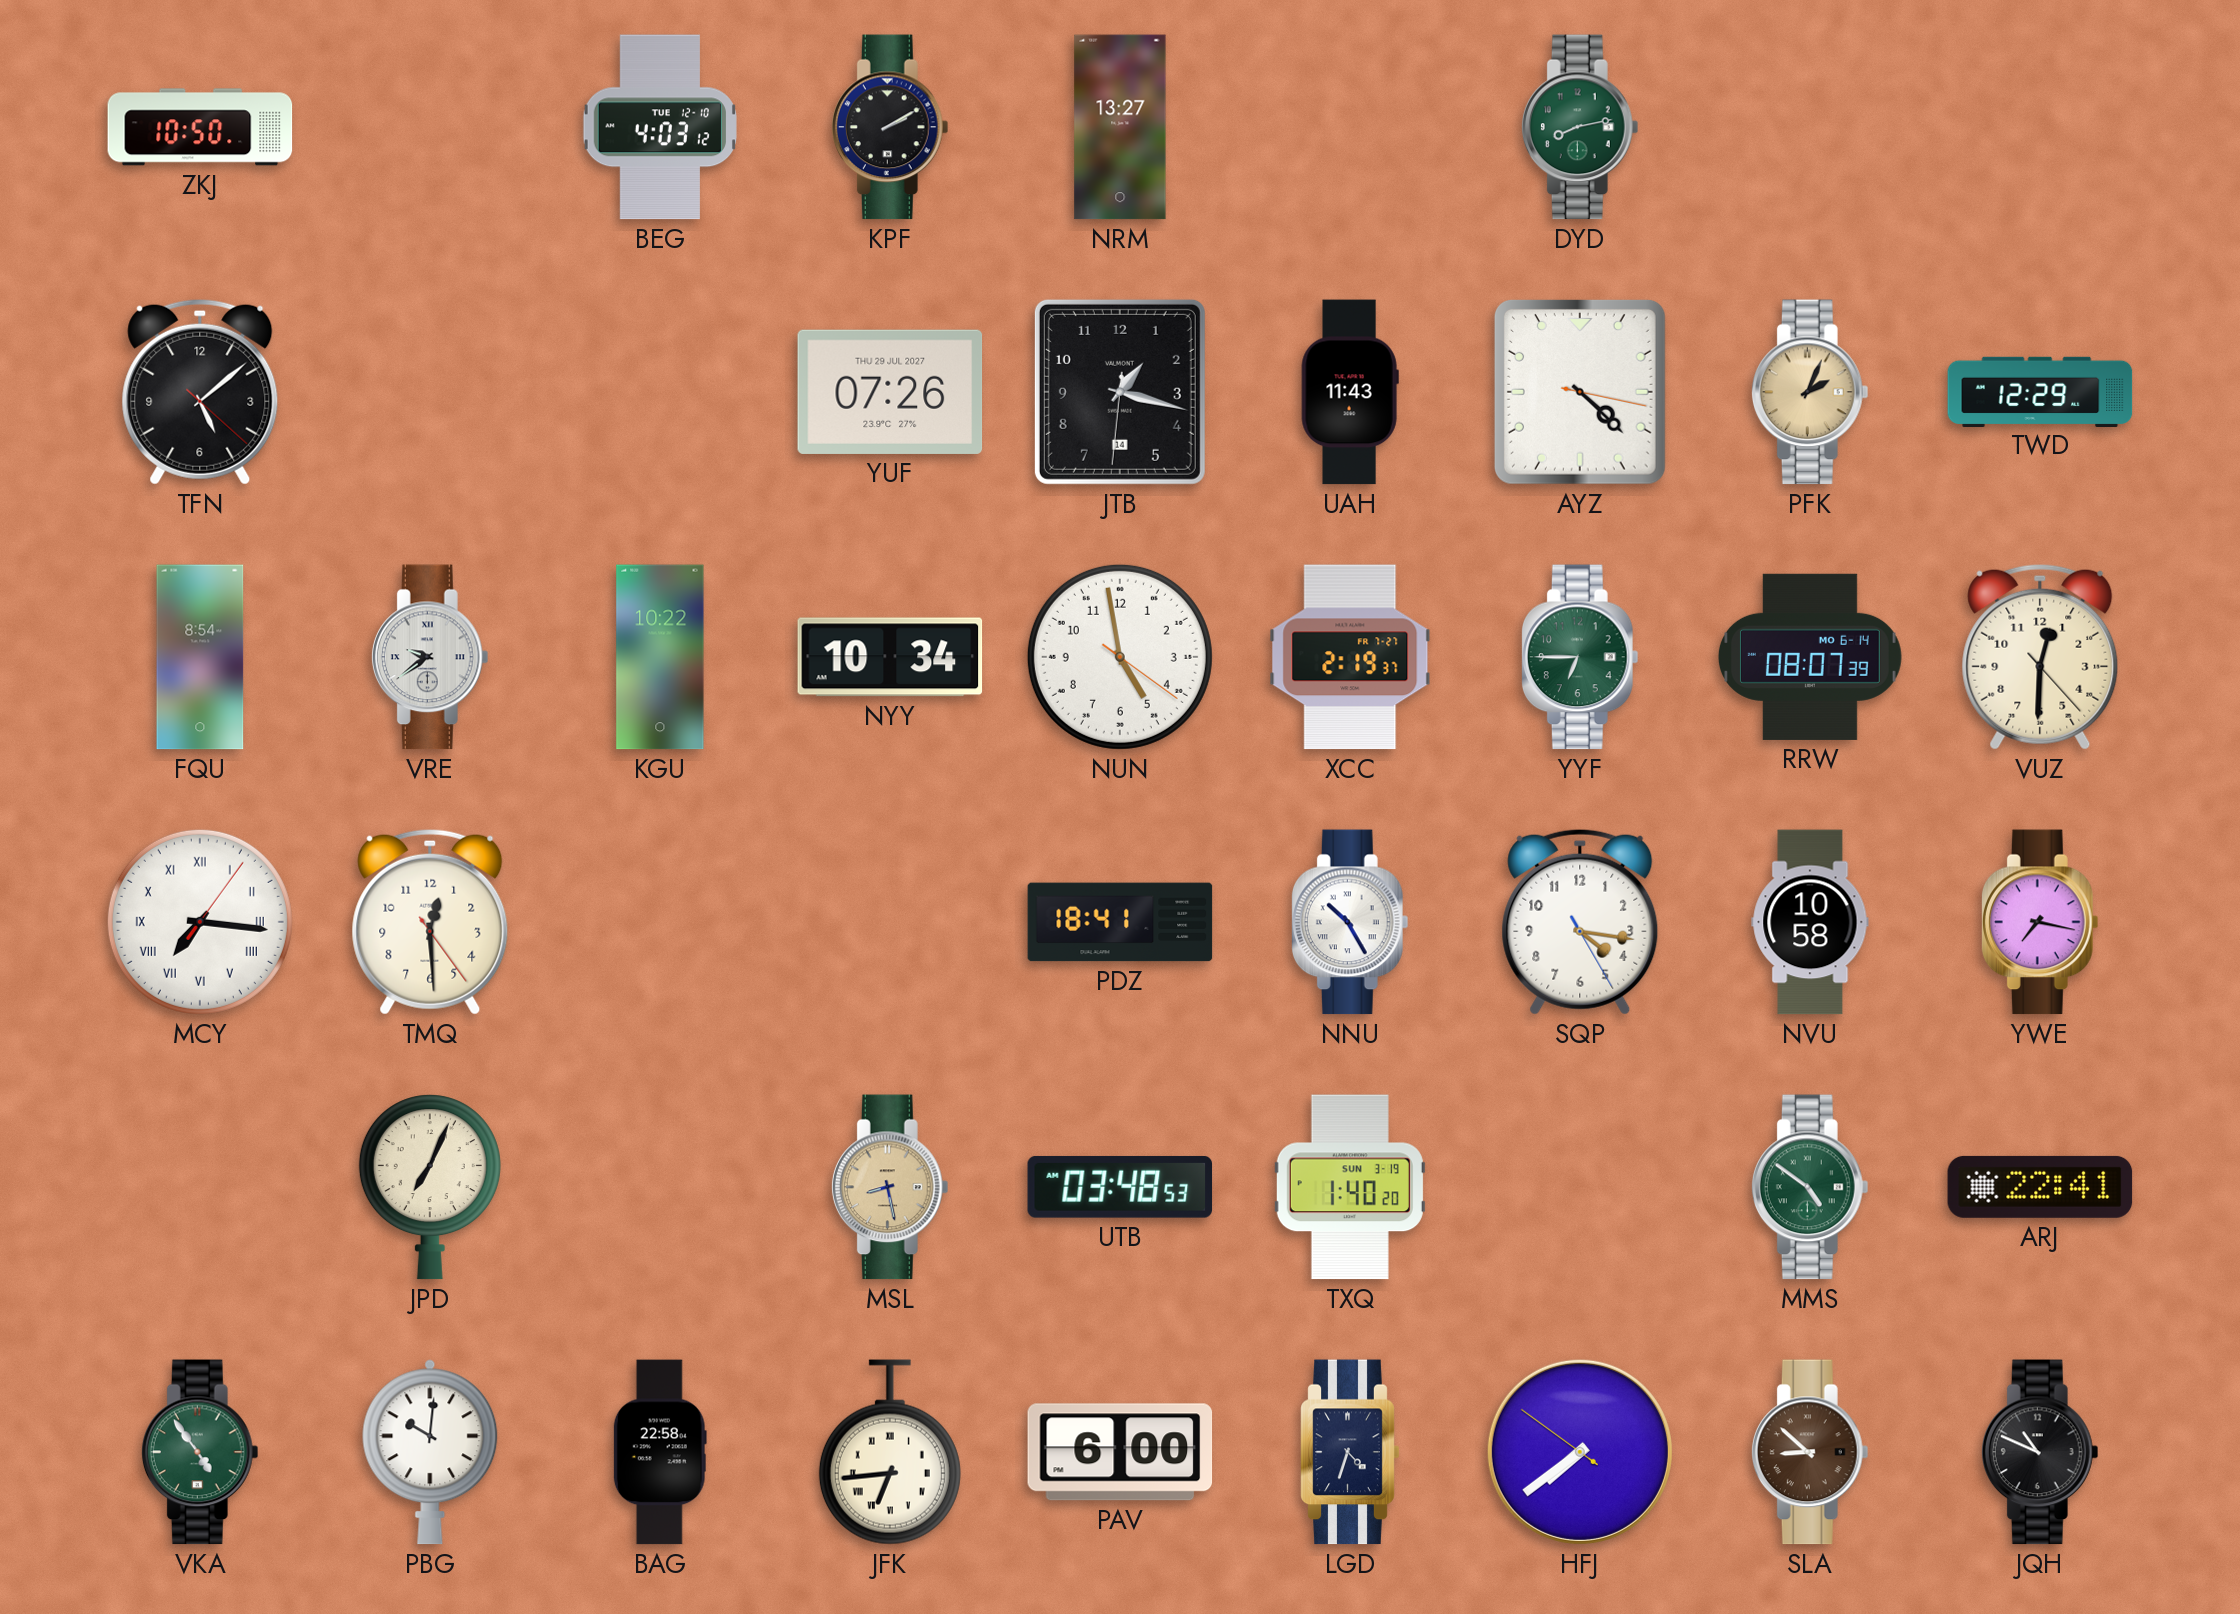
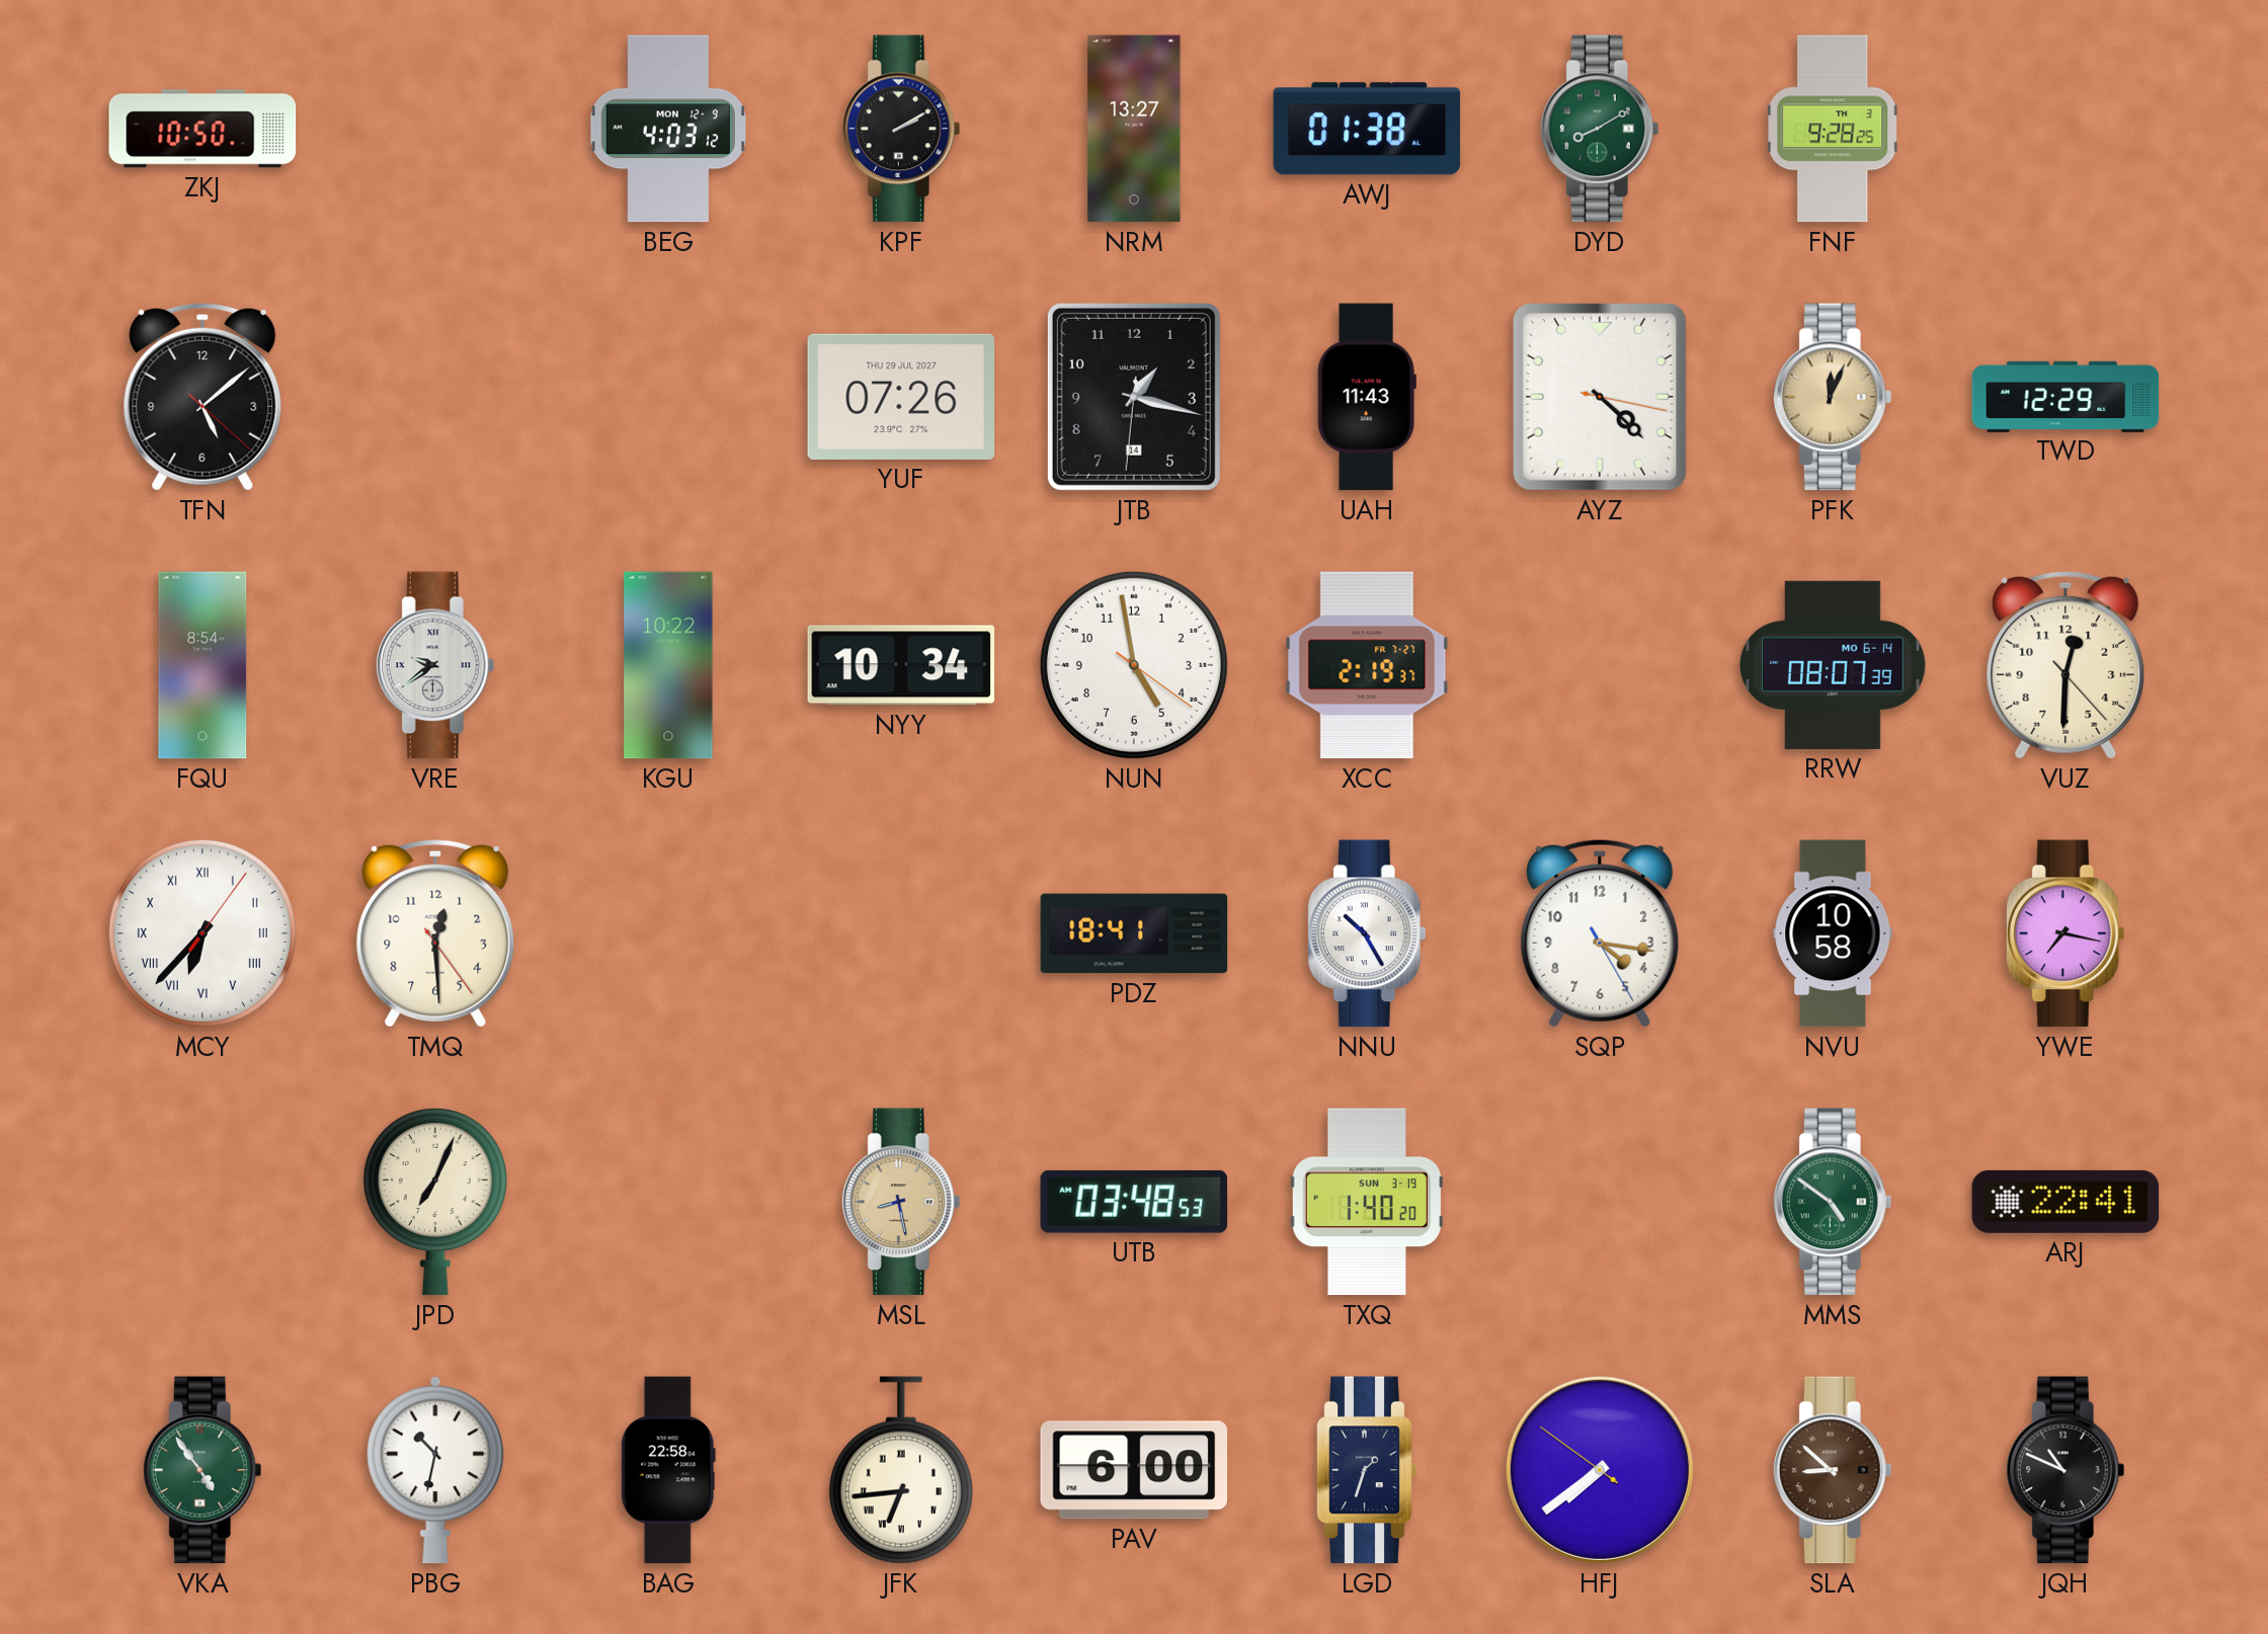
BEG date: TUE 12-10 -> MON 12-9 (668, 129)
AWJ: none -> 01:38 (1367, 129)
DYD: 8:13 -> 8:10 (1600, 129)
FNF: none -> 9:28 (1834, 129)
PFK: 2:04 -> 12:04 (1833, 397)
YYF: 6:45 -> none (1580, 657)
MCY: 7:16 -> 6:37 (202, 933)
PBG: 10:01 -> 10:32 (435, 1470)
LGD: 4:33 -> 1:33 (1367, 1470)
